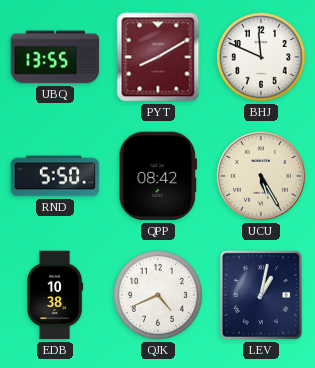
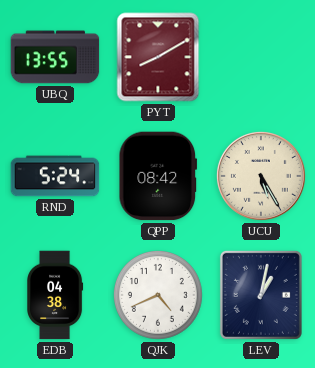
BHJ: 11:49 -> none (261, 57)
RND: 5:50 -> 5:24 (55, 176)
EDB: 10:38 -> 04:38 (56, 295)
